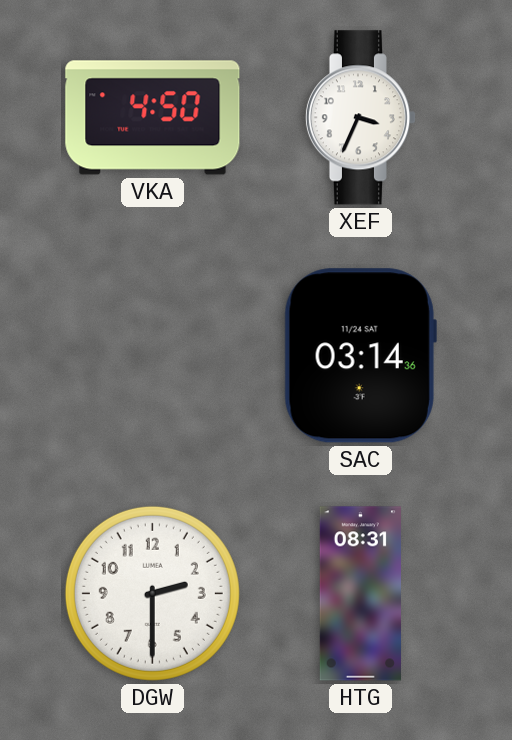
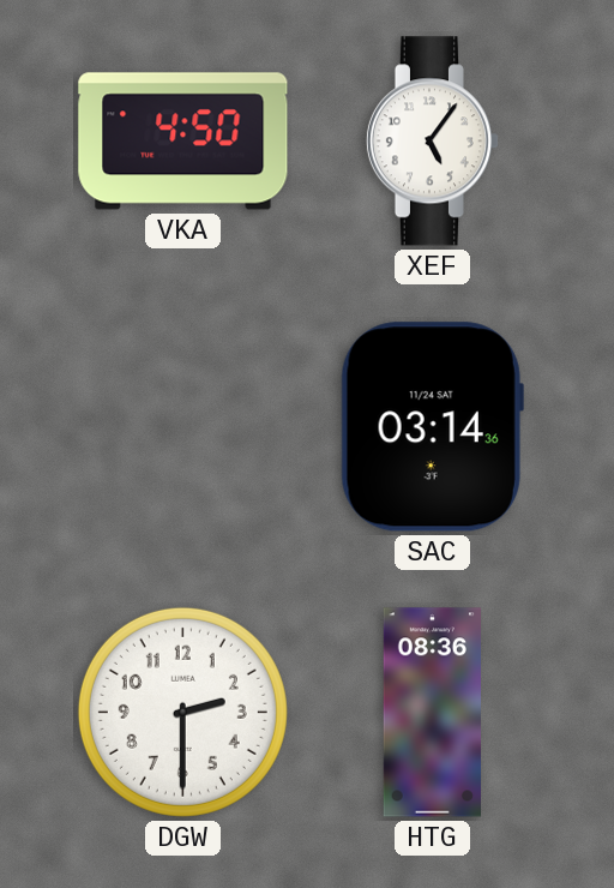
XEF: 3:34 -> 5:06 (432, 142)
HTG: 08:31 -> 08:36 (432, 713)
